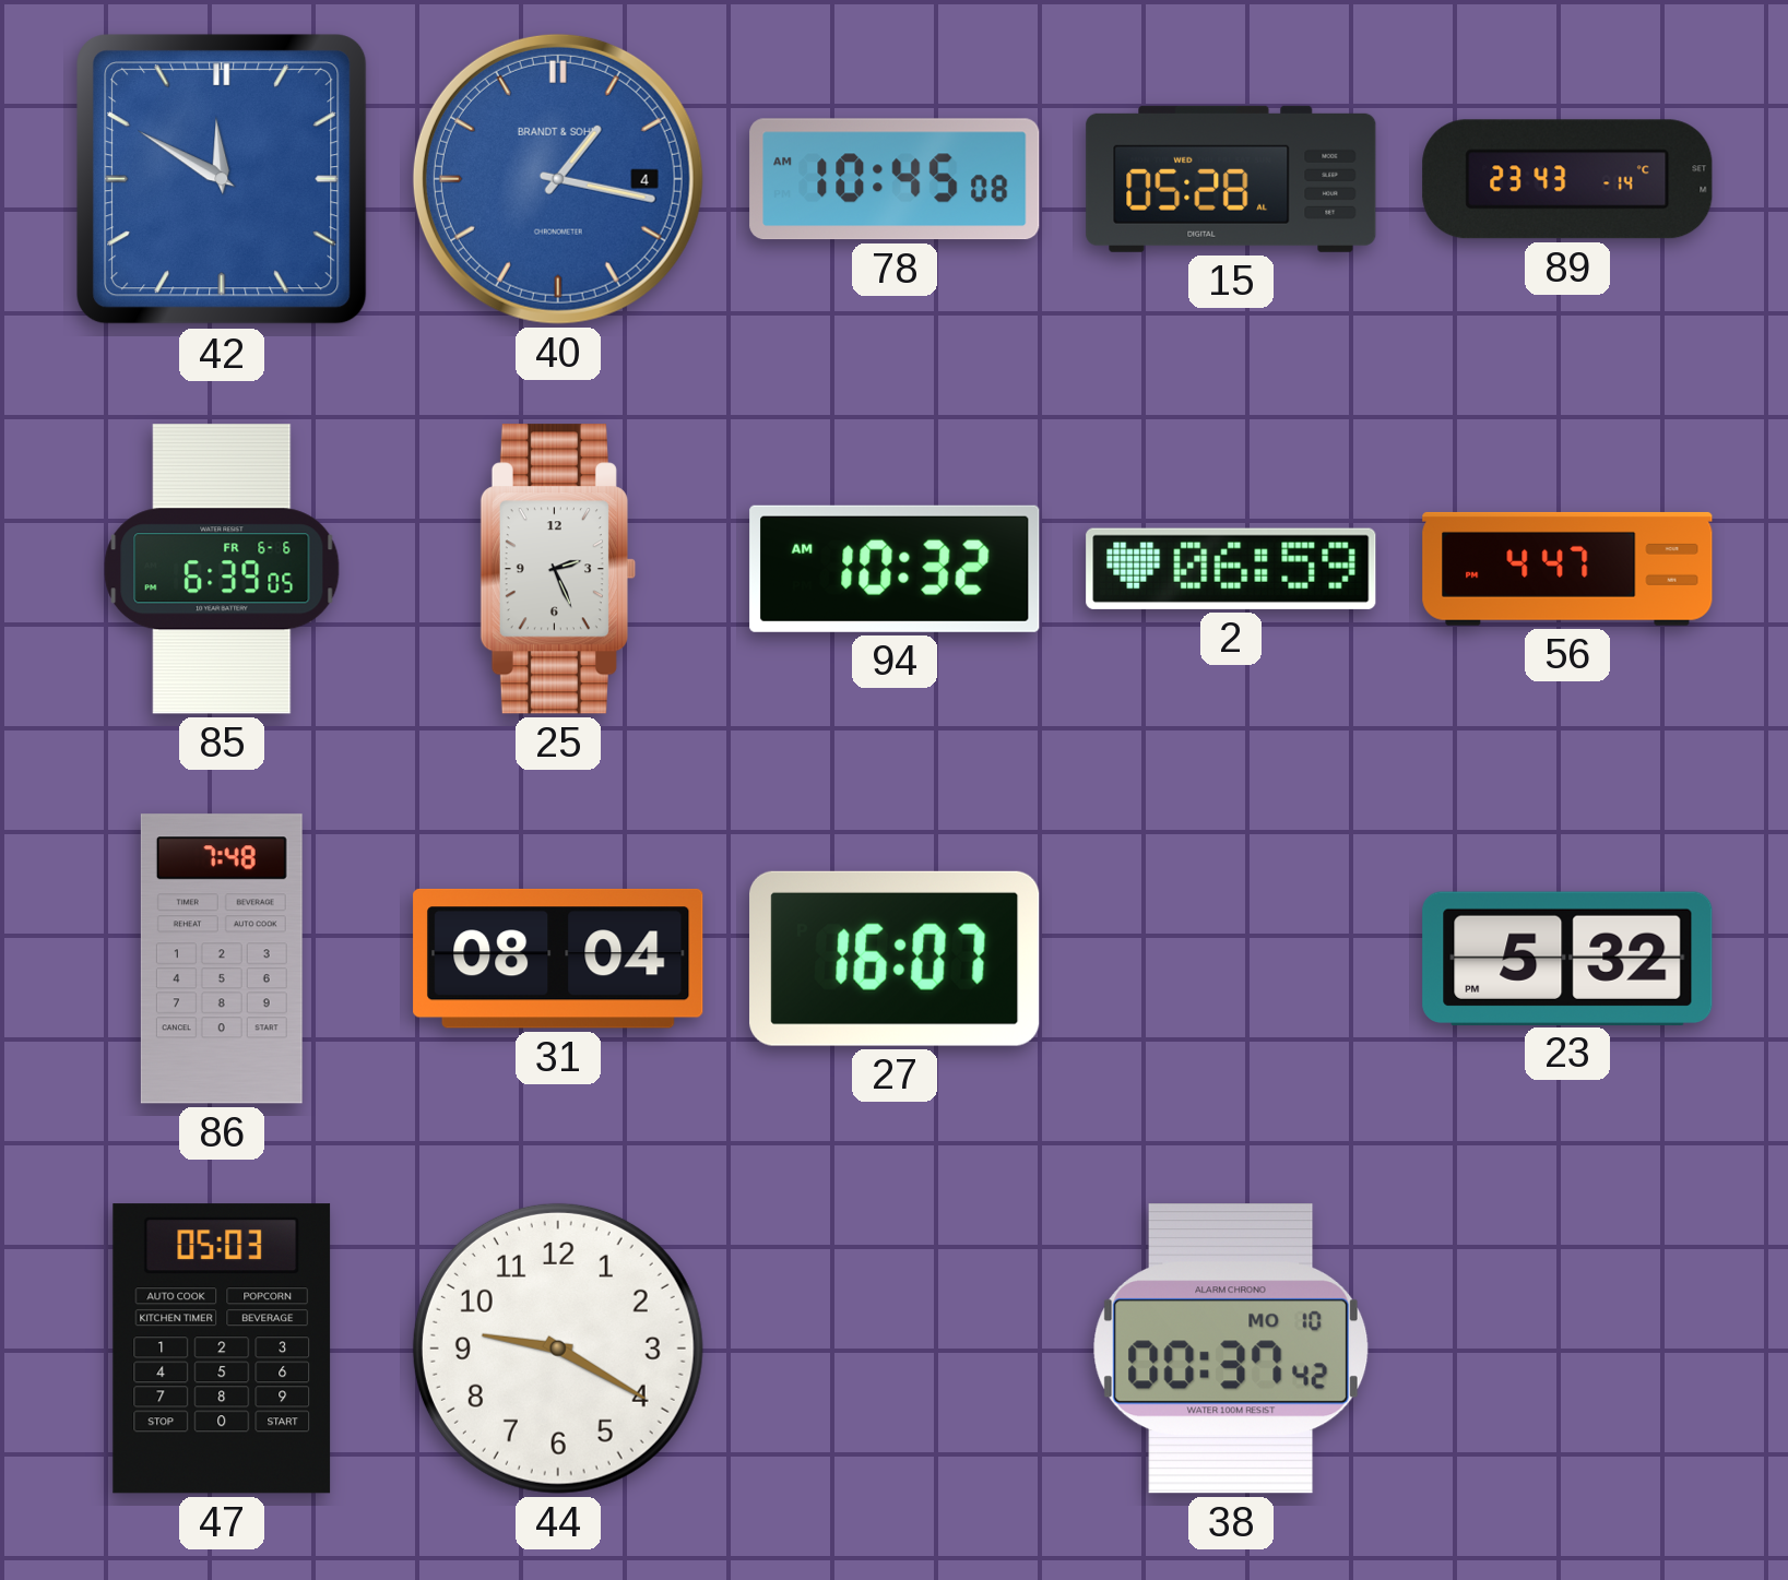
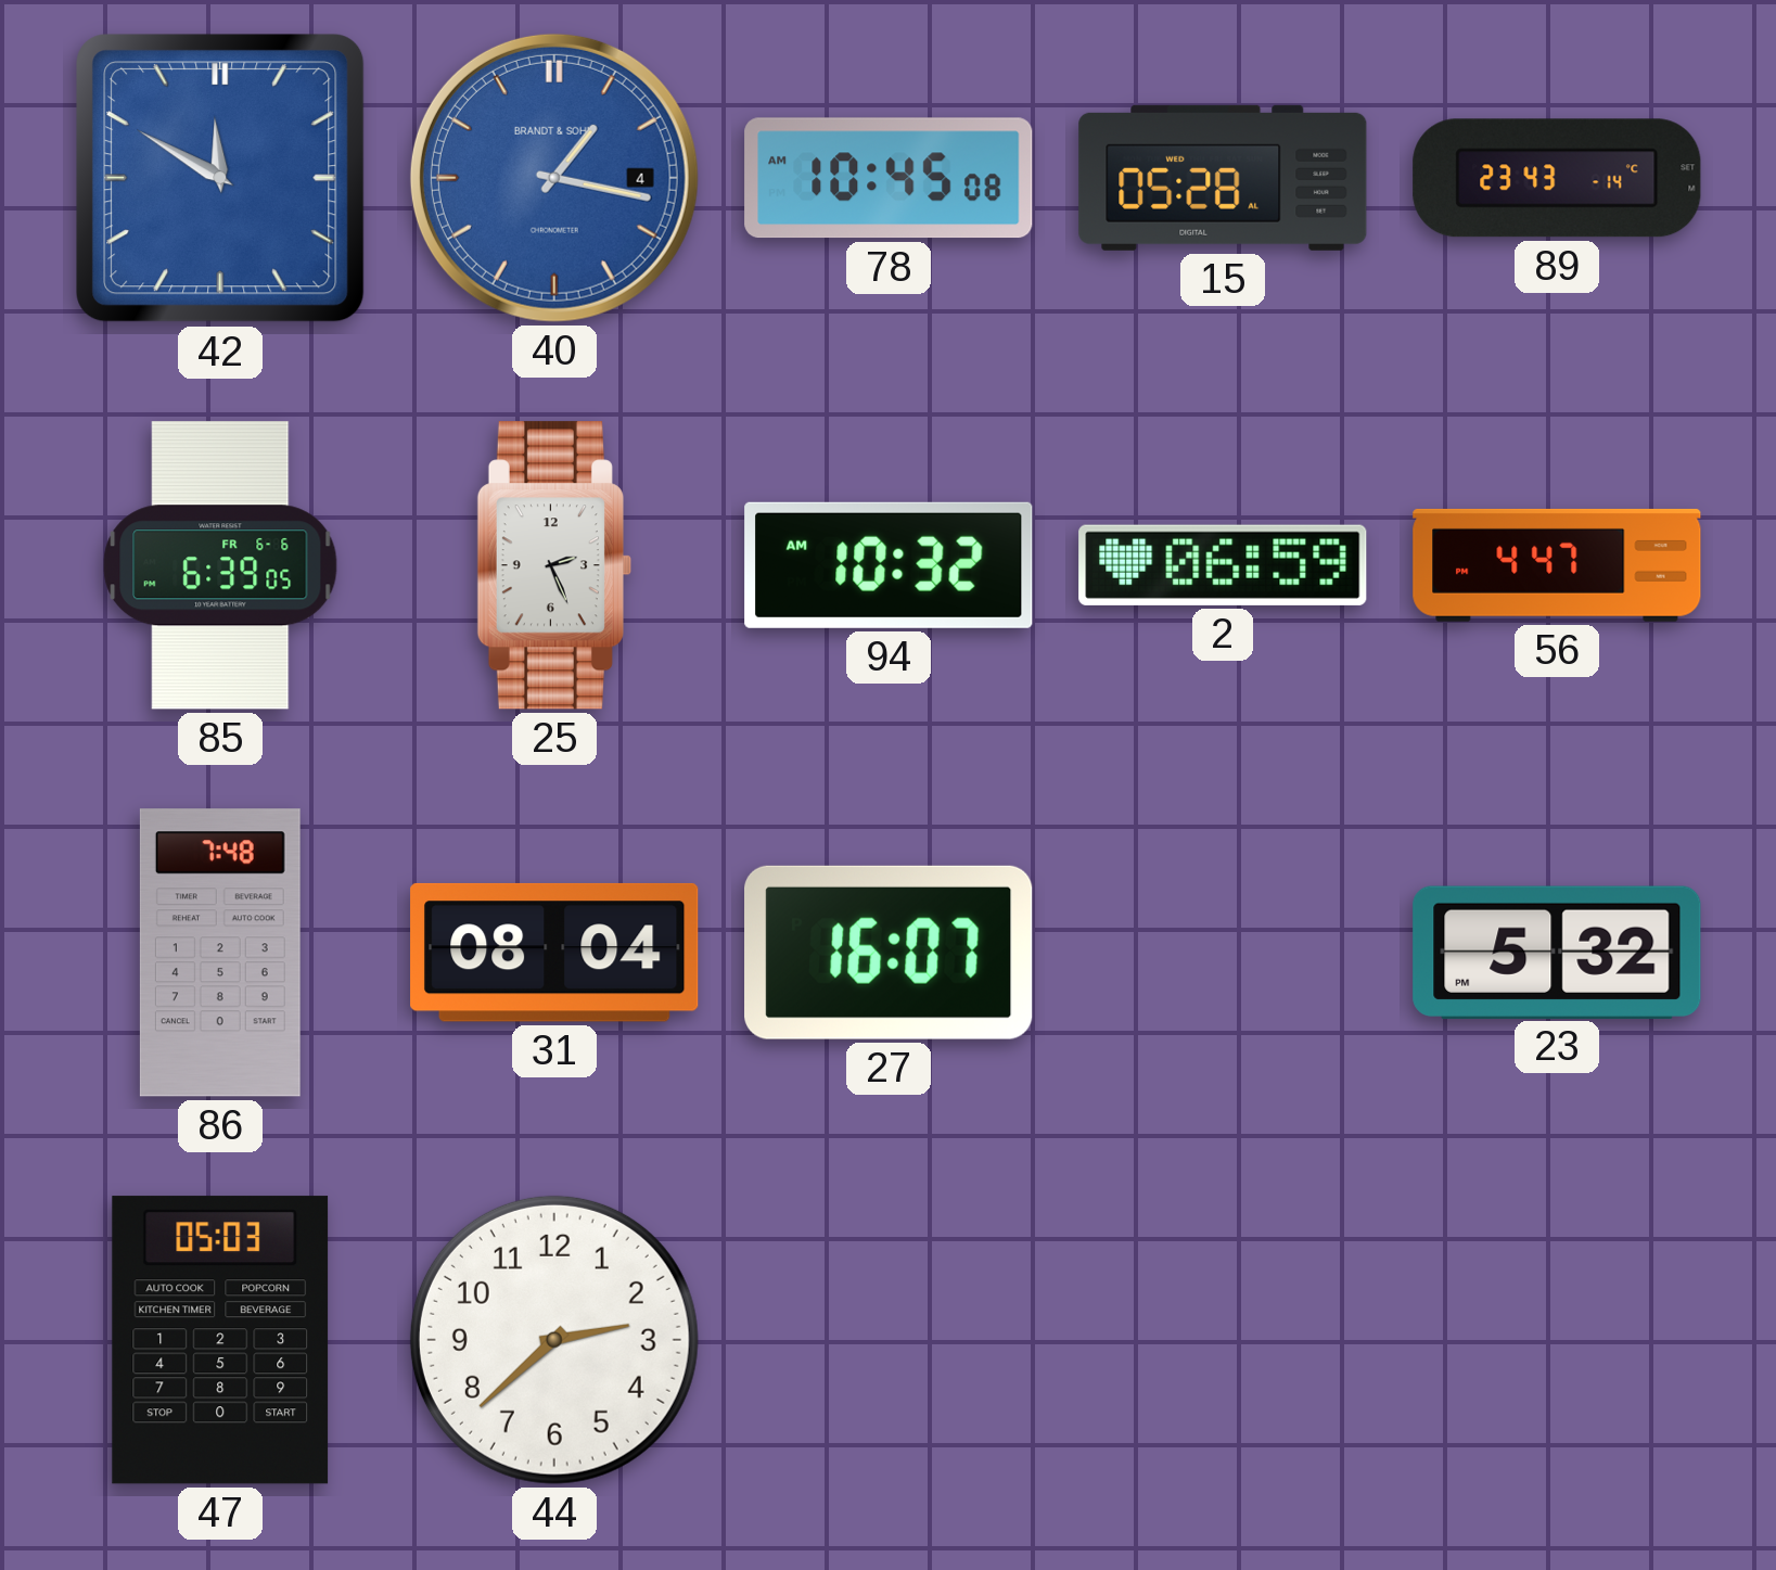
44: 9:20 -> 2:38 (554, 1340)
38: 00:37 -> none (1231, 1350)
